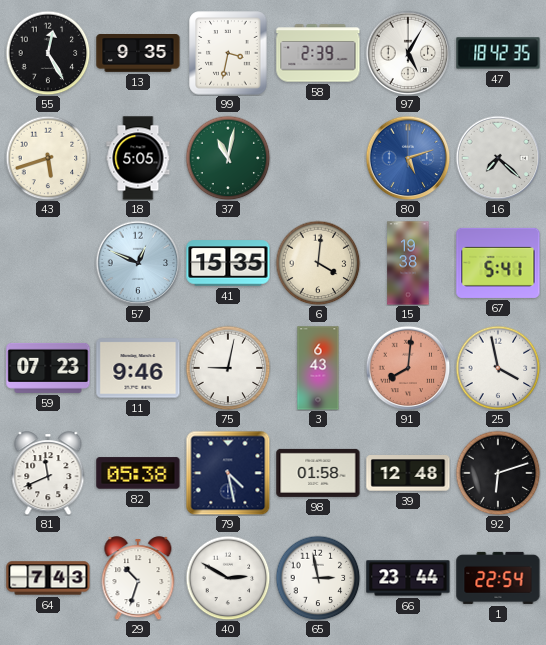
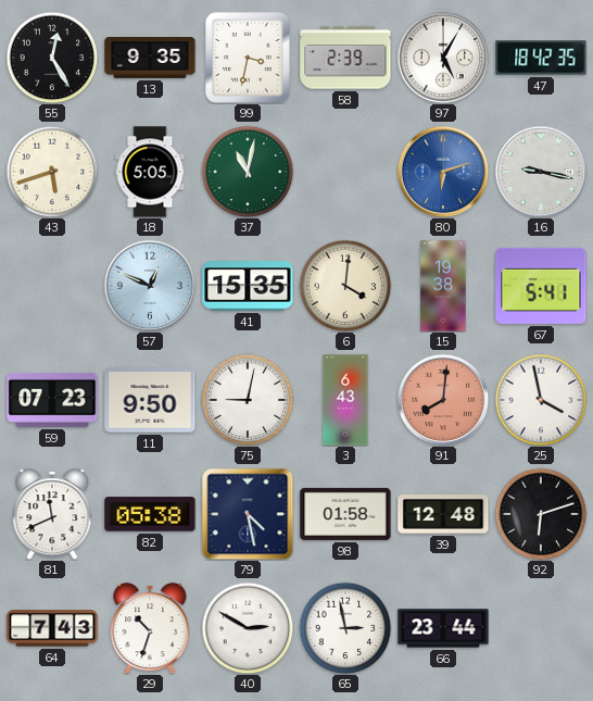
80: 5:12 -> 6:12 (443, 172)
16: 7:22 -> 9:17 (541, 172)
11: 9:46 -> 9:50 (150, 400)
1: 22:54 -> none (498, 578)
